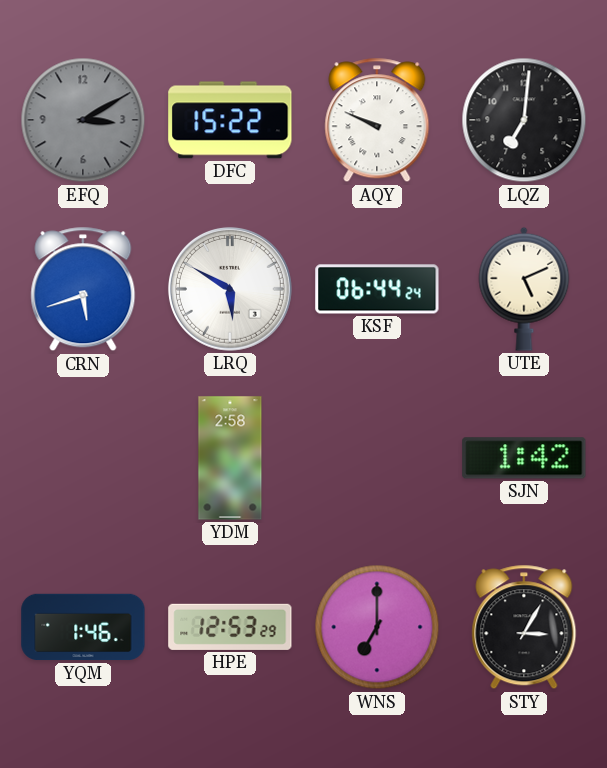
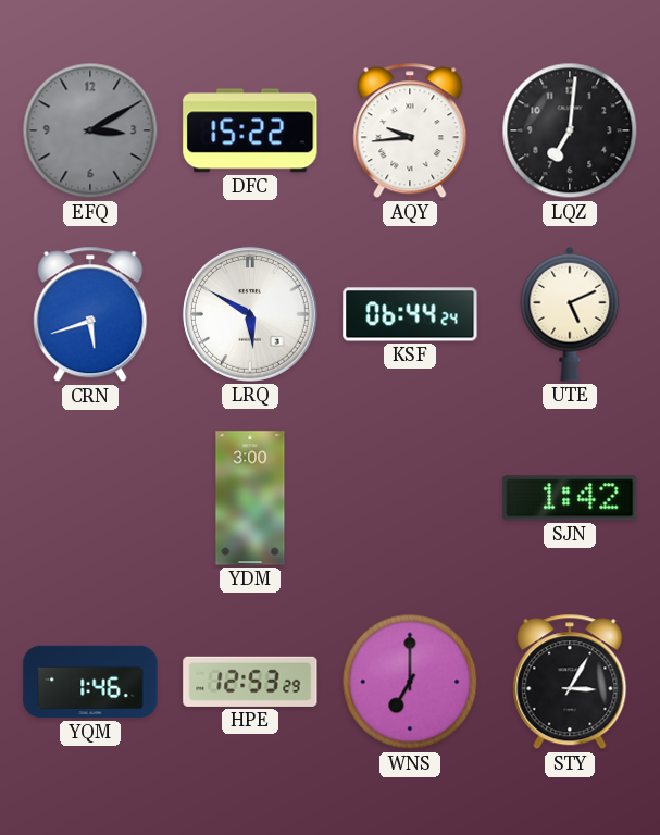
AQY: 9:49 -> 9:44 (410, 130)
YDM: 2:58 -> 3:00 (250, 498)
